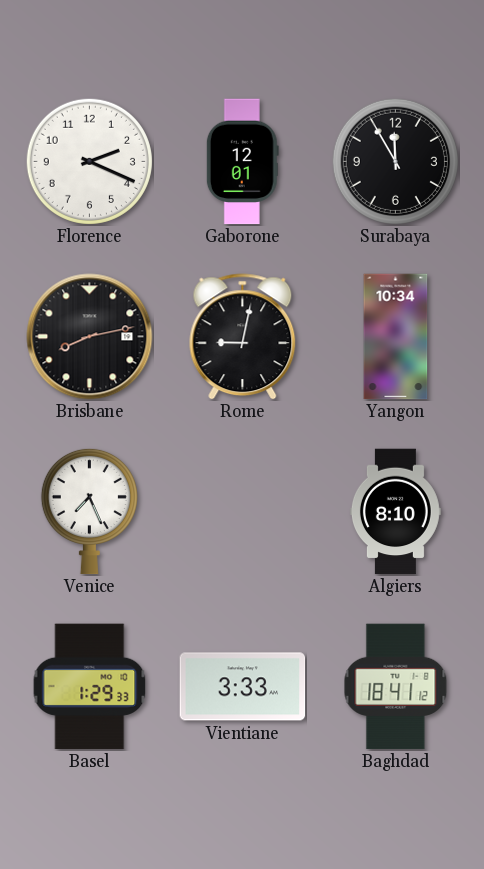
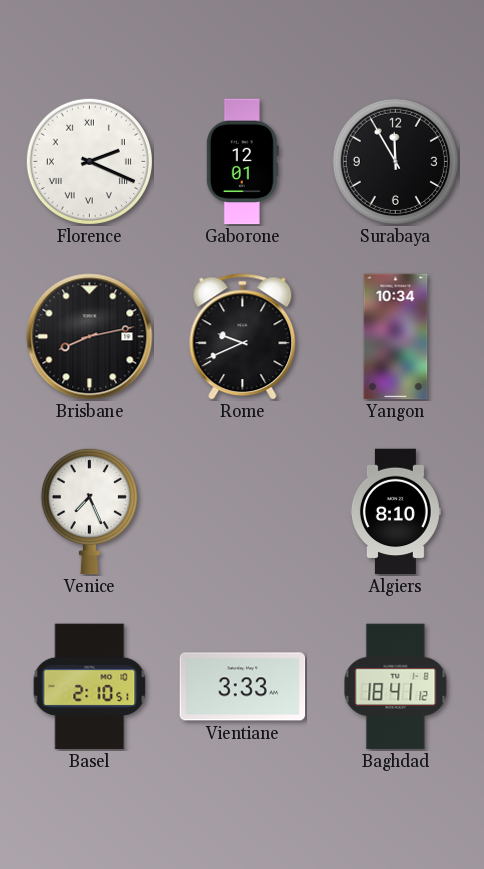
Florence numerals: Arabic -> Roman (89, 161)
Rome: 9:02 -> 9:41 (243, 337)
Basel: 1:29 -> 2:10 (90, 687)
